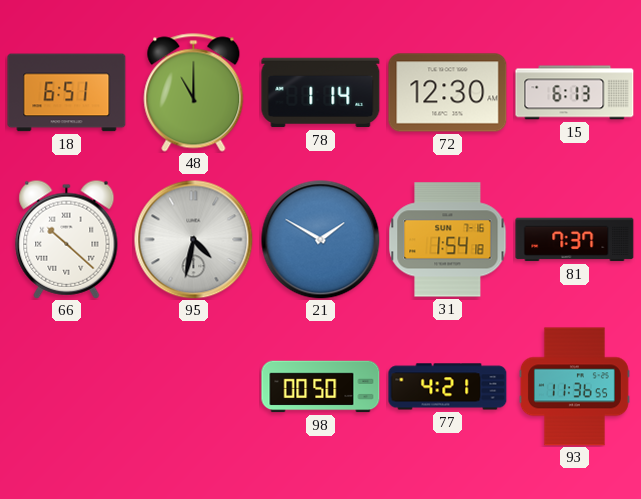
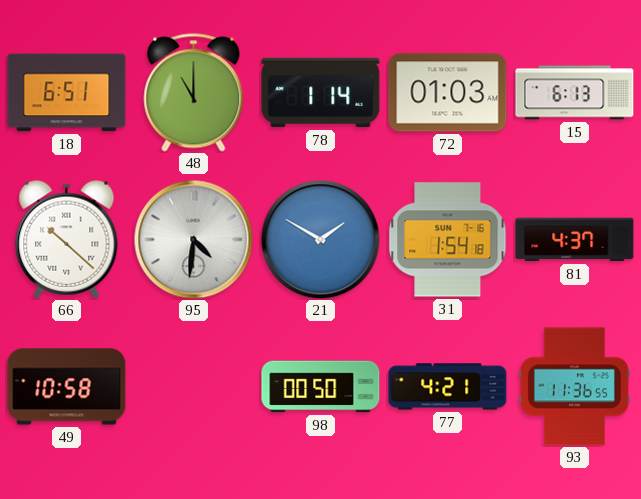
72: 12:30 -> 01:03 (448, 93)
95: 4:32 -> 4:31 (194, 240)
81: 7:37 -> 4:37 (575, 240)
49: none -> 10:58 (67, 387)
